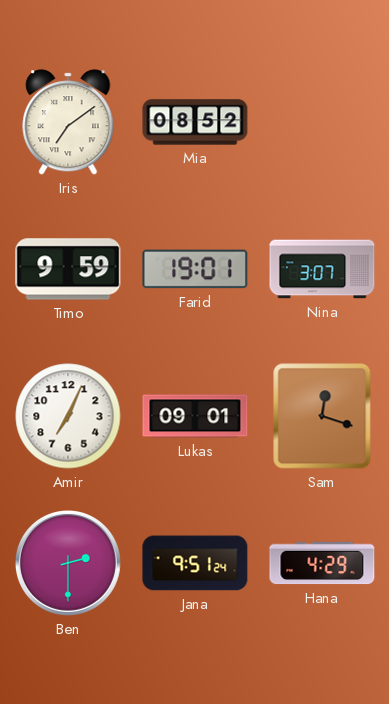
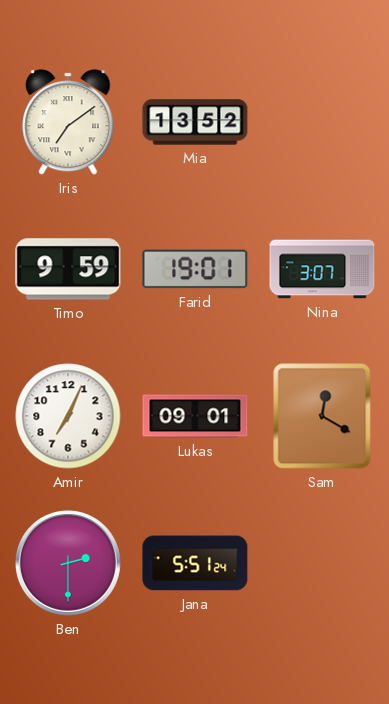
Mia: 08:52 -> 13:52 (195, 122)
Sam: 12:18 -> 12:20 (322, 416)
Jana: 9:51 -> 5:51 (195, 563)
Hana: 4:29 -> none (322, 563)
